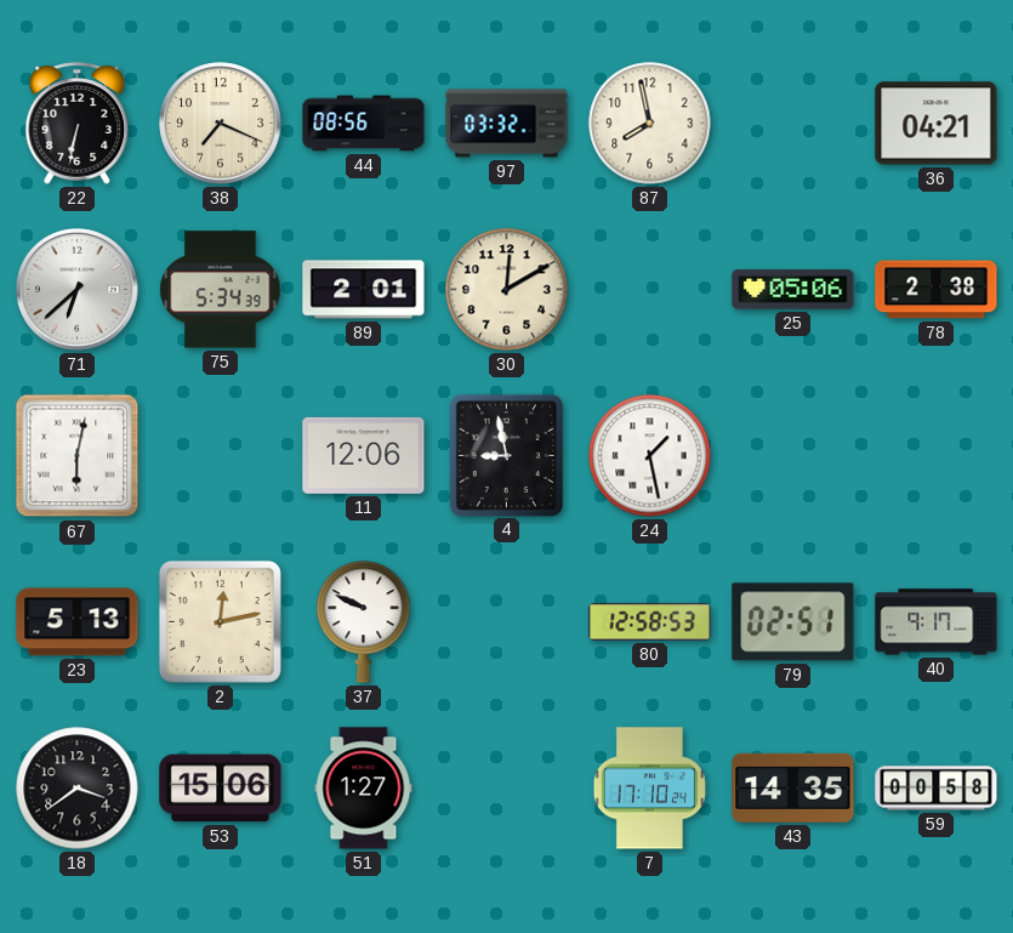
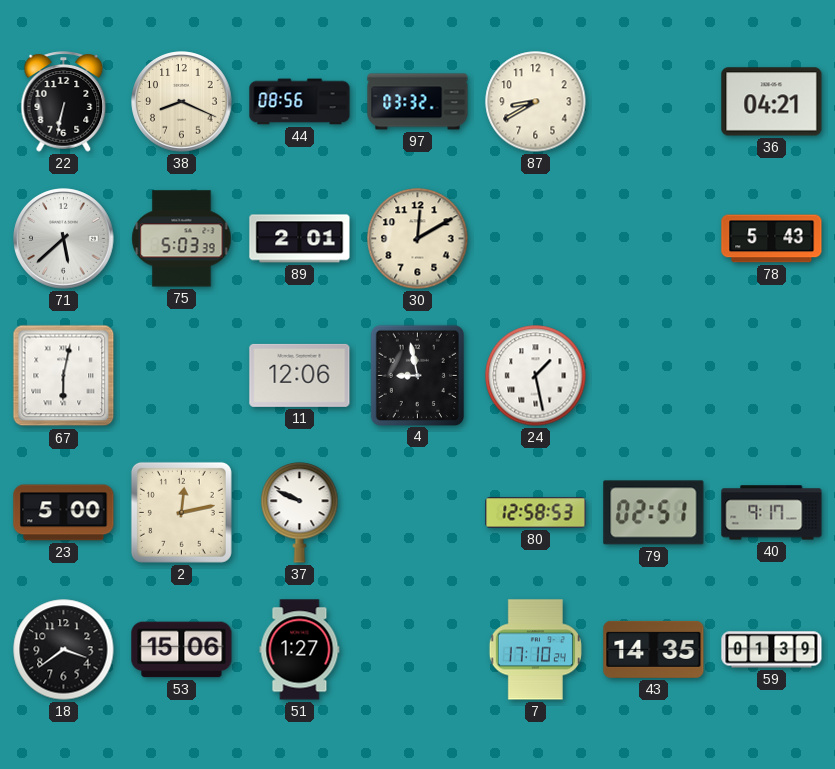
38: 7:19 -> 8:19 (182, 102)
87: 7:58 -> 8:40 (536, 102)
71: 6:38 -> 5:38 (64, 239)
75: 5:34 -> 5:03 (182, 239)
25: 05:06 -> none (793, 290)
78: 2:38 -> 5:43 (772, 239)
23: 5:13 -> 5:00 (64, 513)
59: 00:58 -> 01:39 (772, 650)
